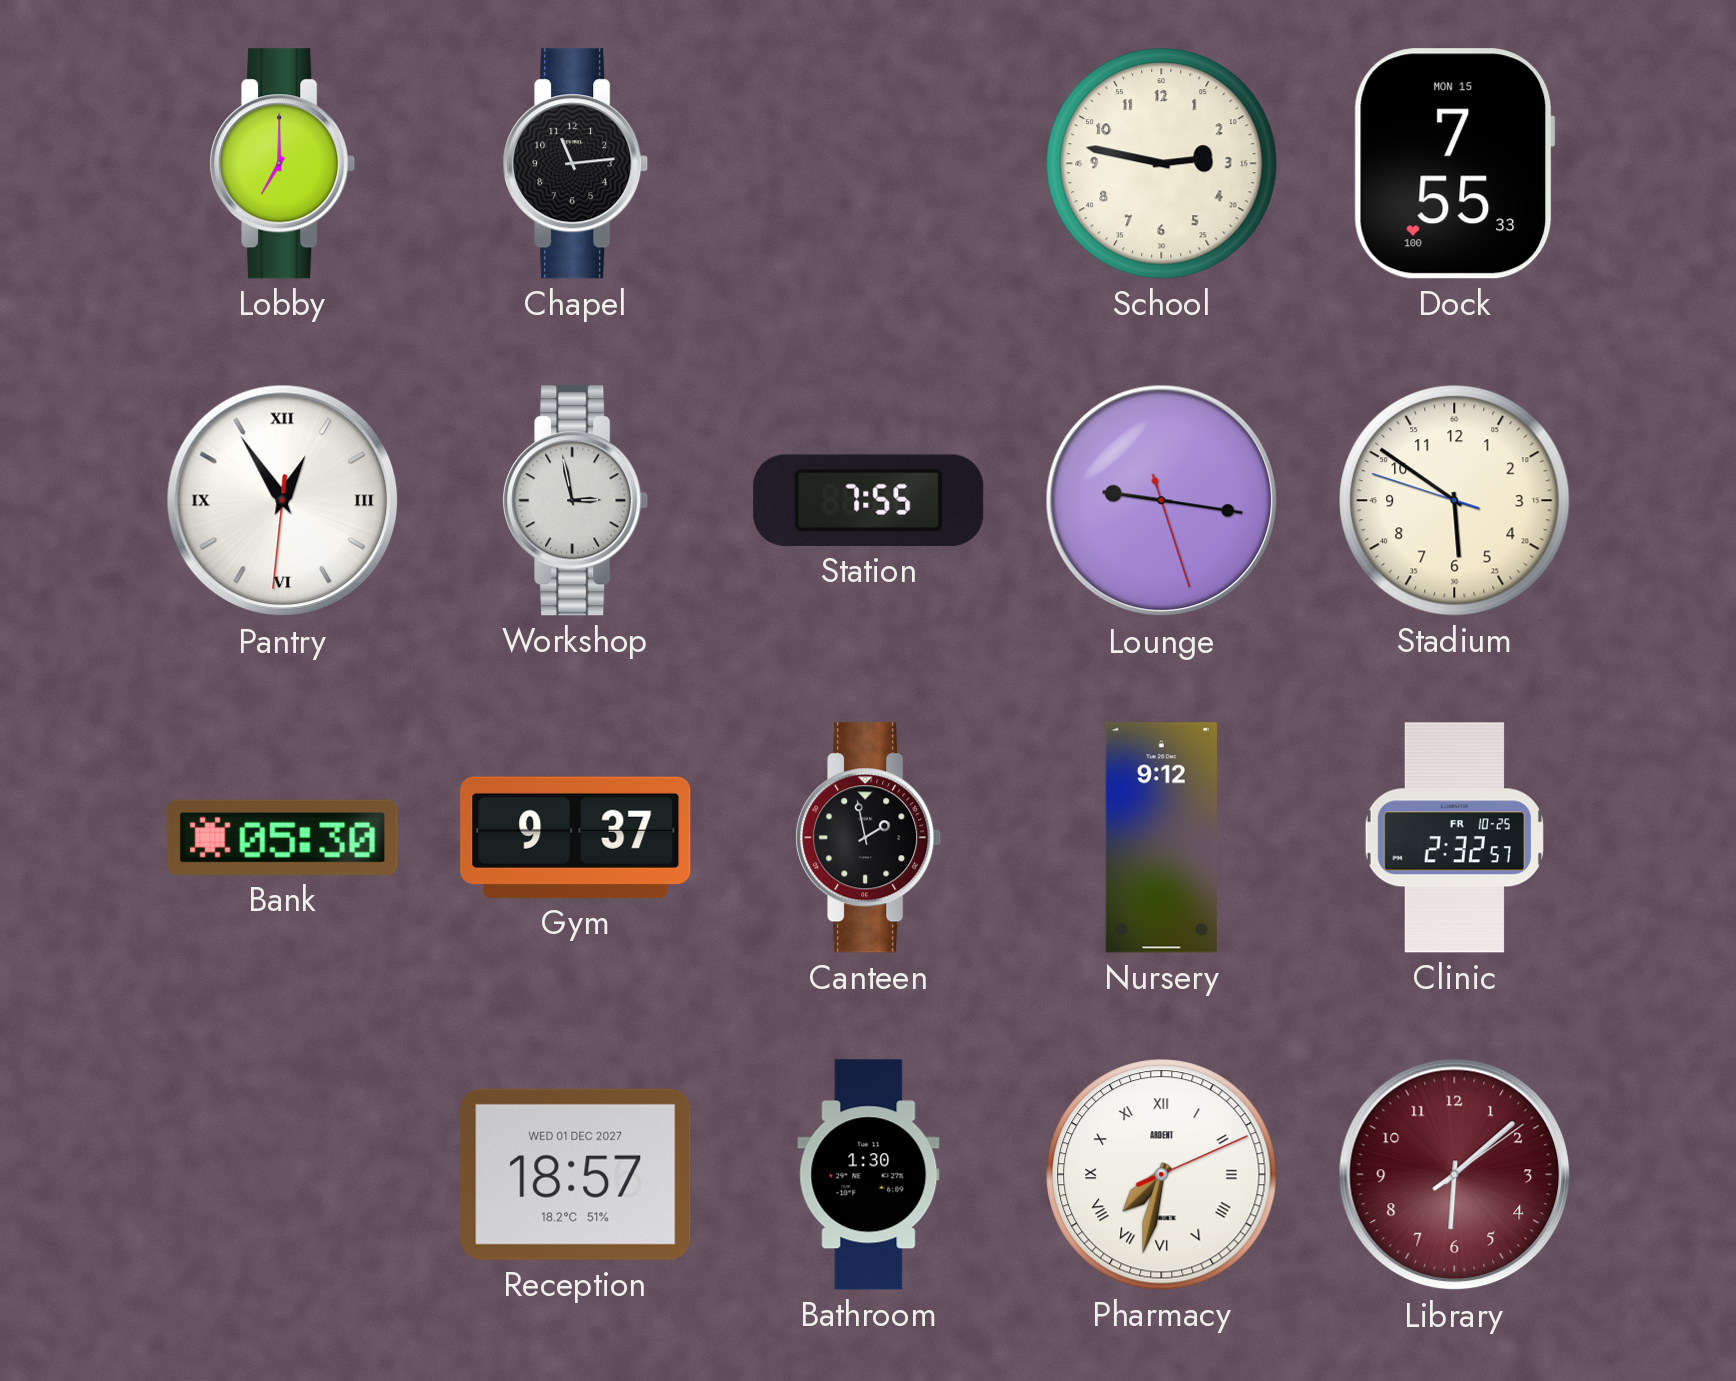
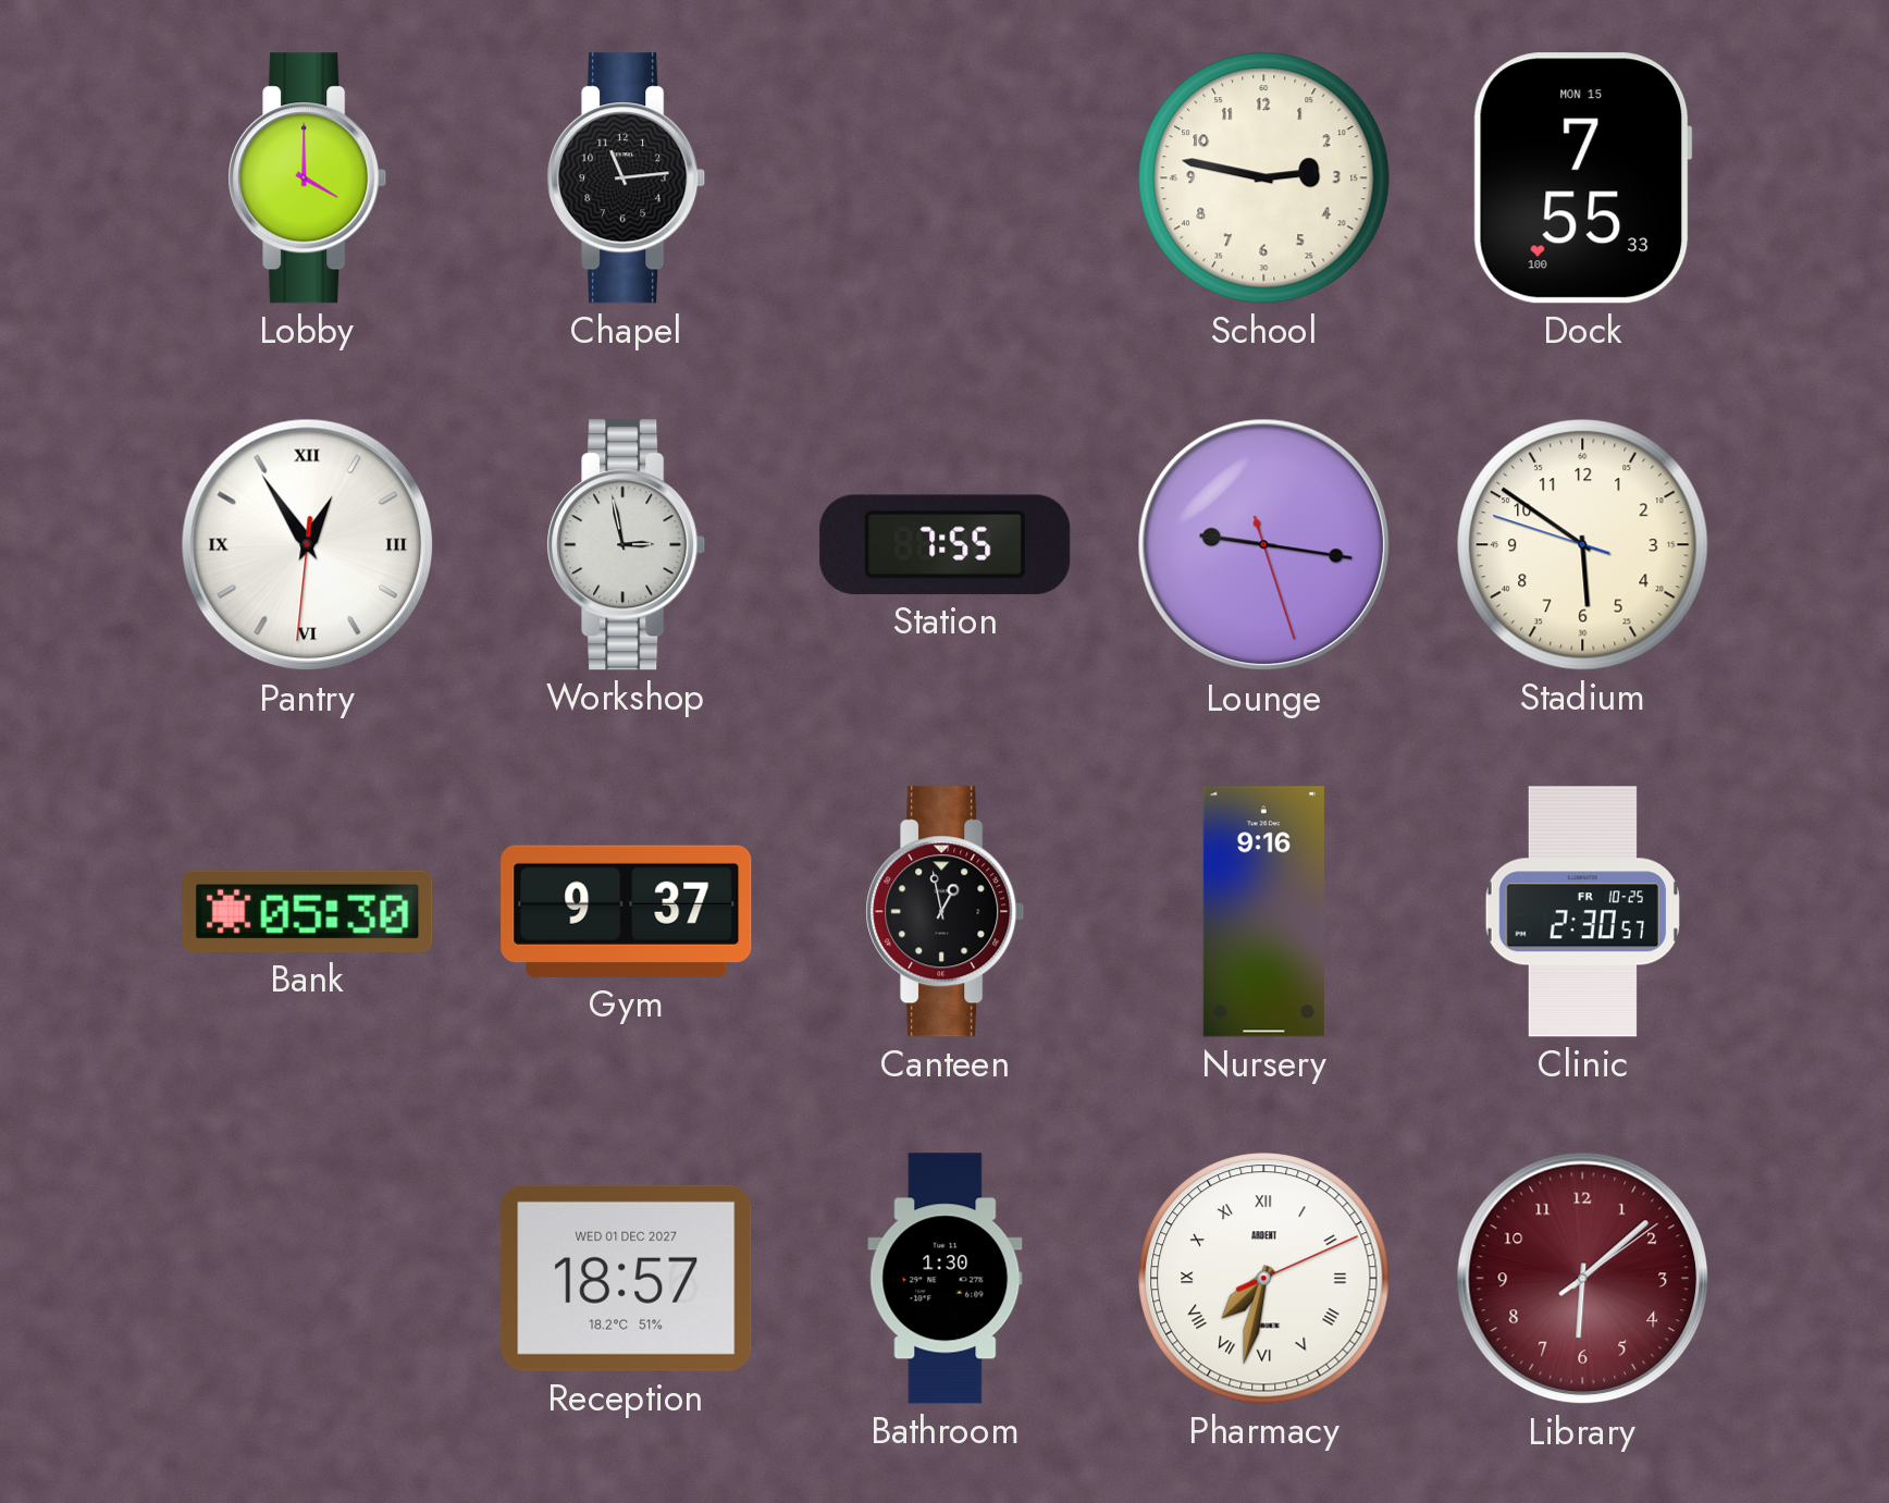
Lobby: 7:00 -> 4:00 (308, 178)
Canteen: 1:58 -> 12:58 (946, 912)
Nursery: 9:12 -> 9:16 (1263, 912)
Clinic: 2:32 -> 2:30 (1582, 912)
